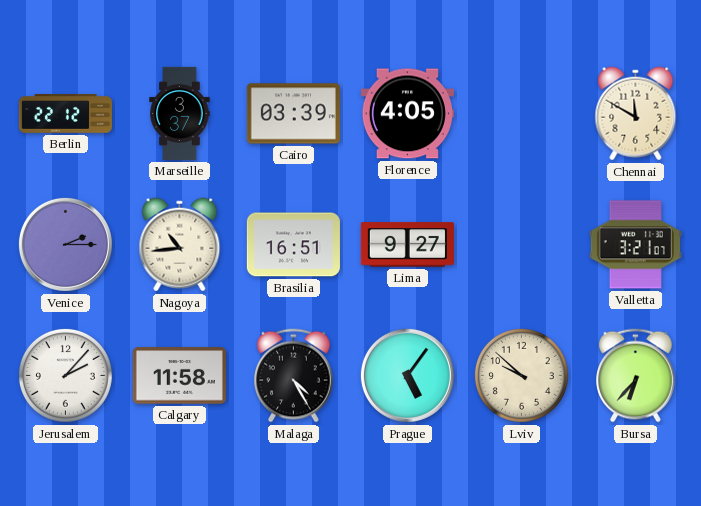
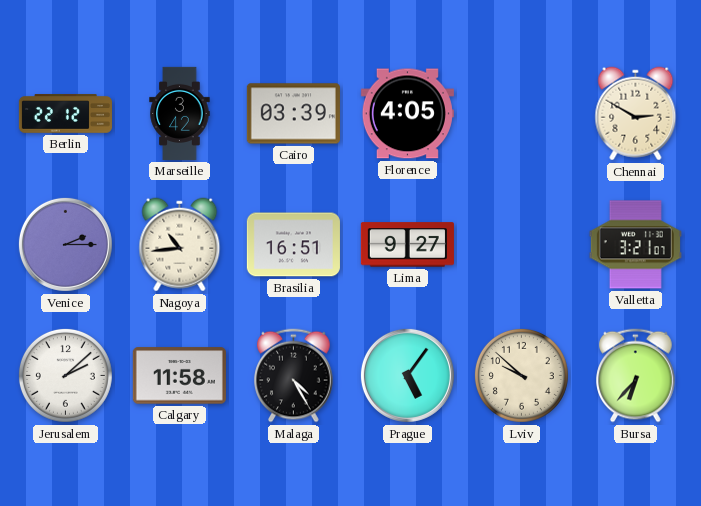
Marseille: 3:37 -> 3:42 (180, 113)
Chennai: 11:50 -> 2:50 (636, 114)
Jerusalem: 2:07 -> 2:08 (65, 375)
